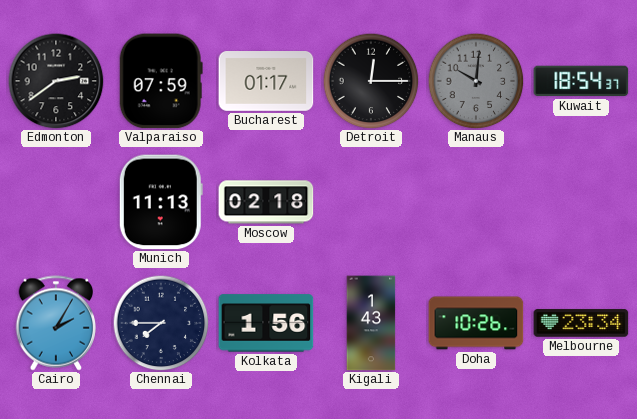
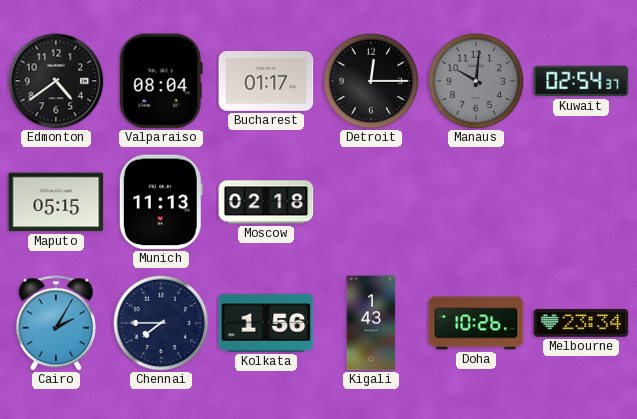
Edmonton: 2:39 -> 4:39 (56, 81)
Valparaiso: 07:59 -> 08:04 (161, 81)
Kuwait: 18:54 -> 02:54 (581, 81)
Maputo: none -> 05:15 (56, 202)
